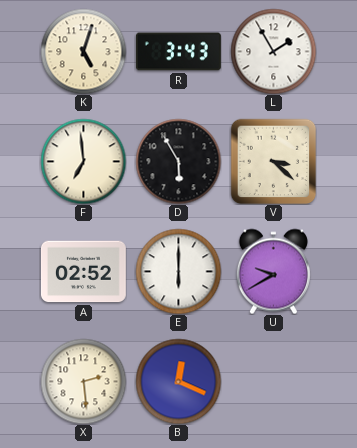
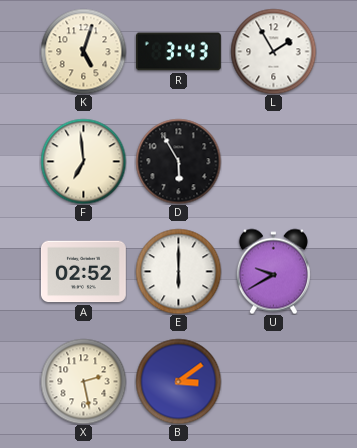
V: 3:22 -> none (273, 161)
X: 2:29 -> 2:28 (83, 381)
B: 12:19 -> 3:09 (178, 381)
